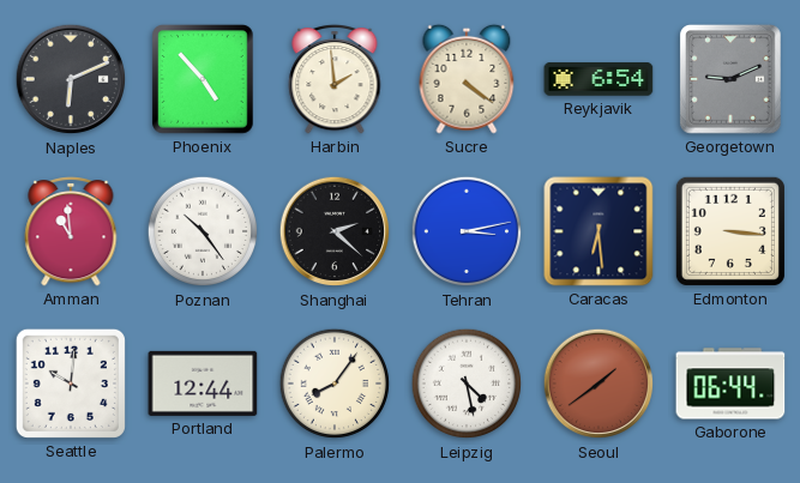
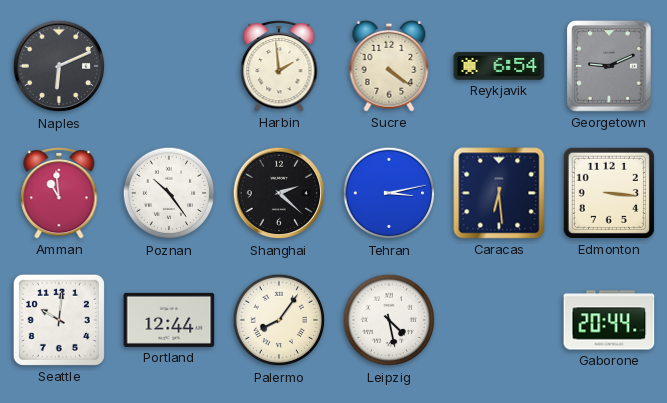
Phoenix: 4:53 -> none (204, 80)
Seoul: 1:39 -> none (599, 384)
Gaborone: 06:44 -> 20:44 (609, 320)
